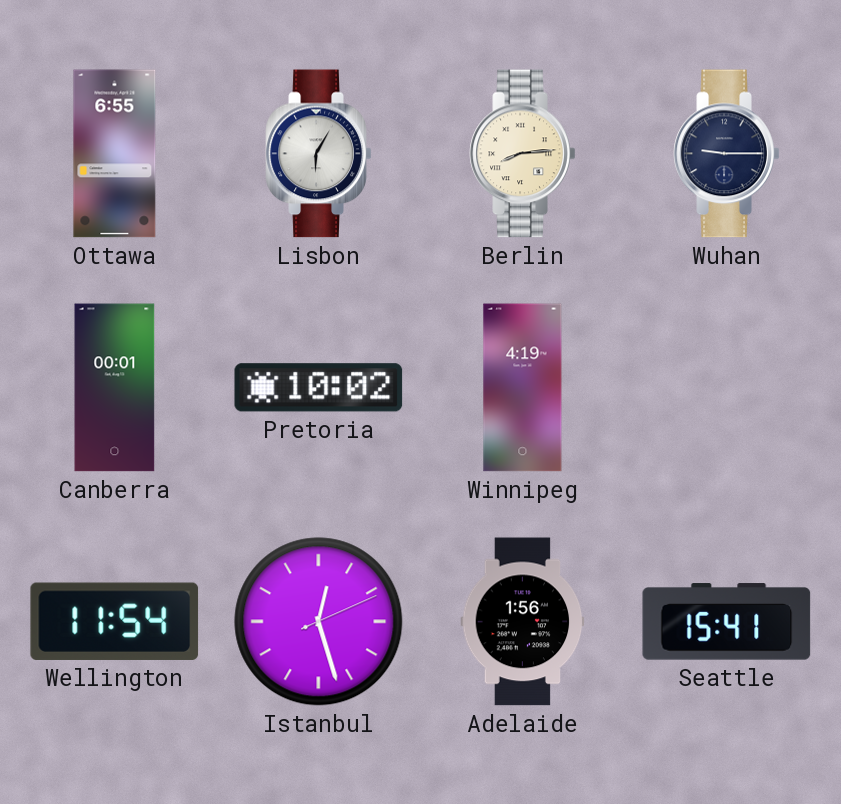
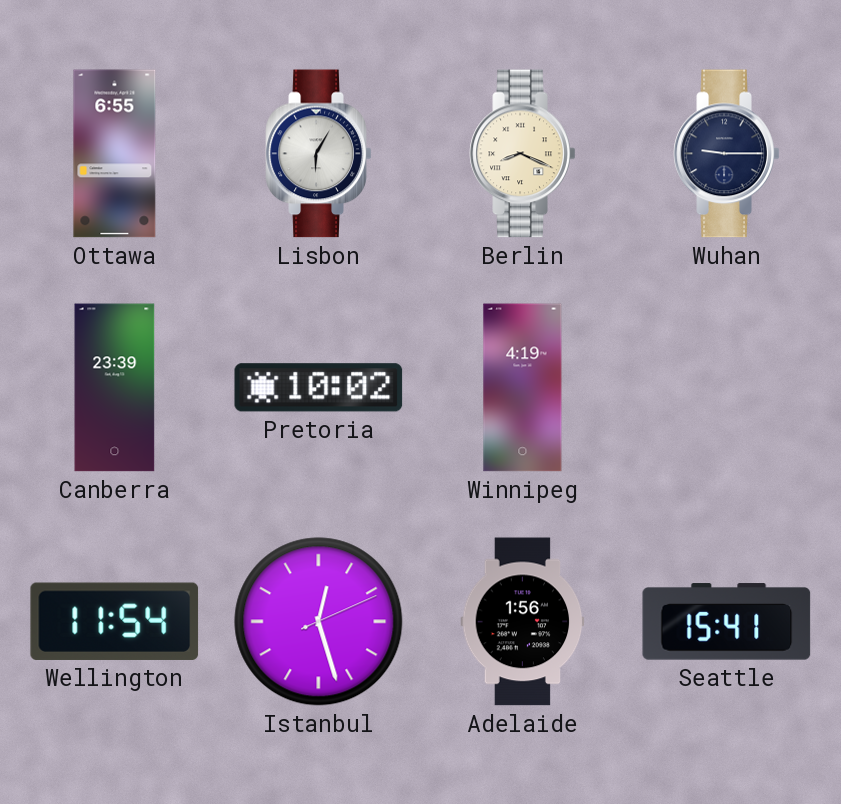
Berlin: 8:14 -> 8:19 (523, 154)
Canberra: 00:01 -> 23:39 (115, 388)
